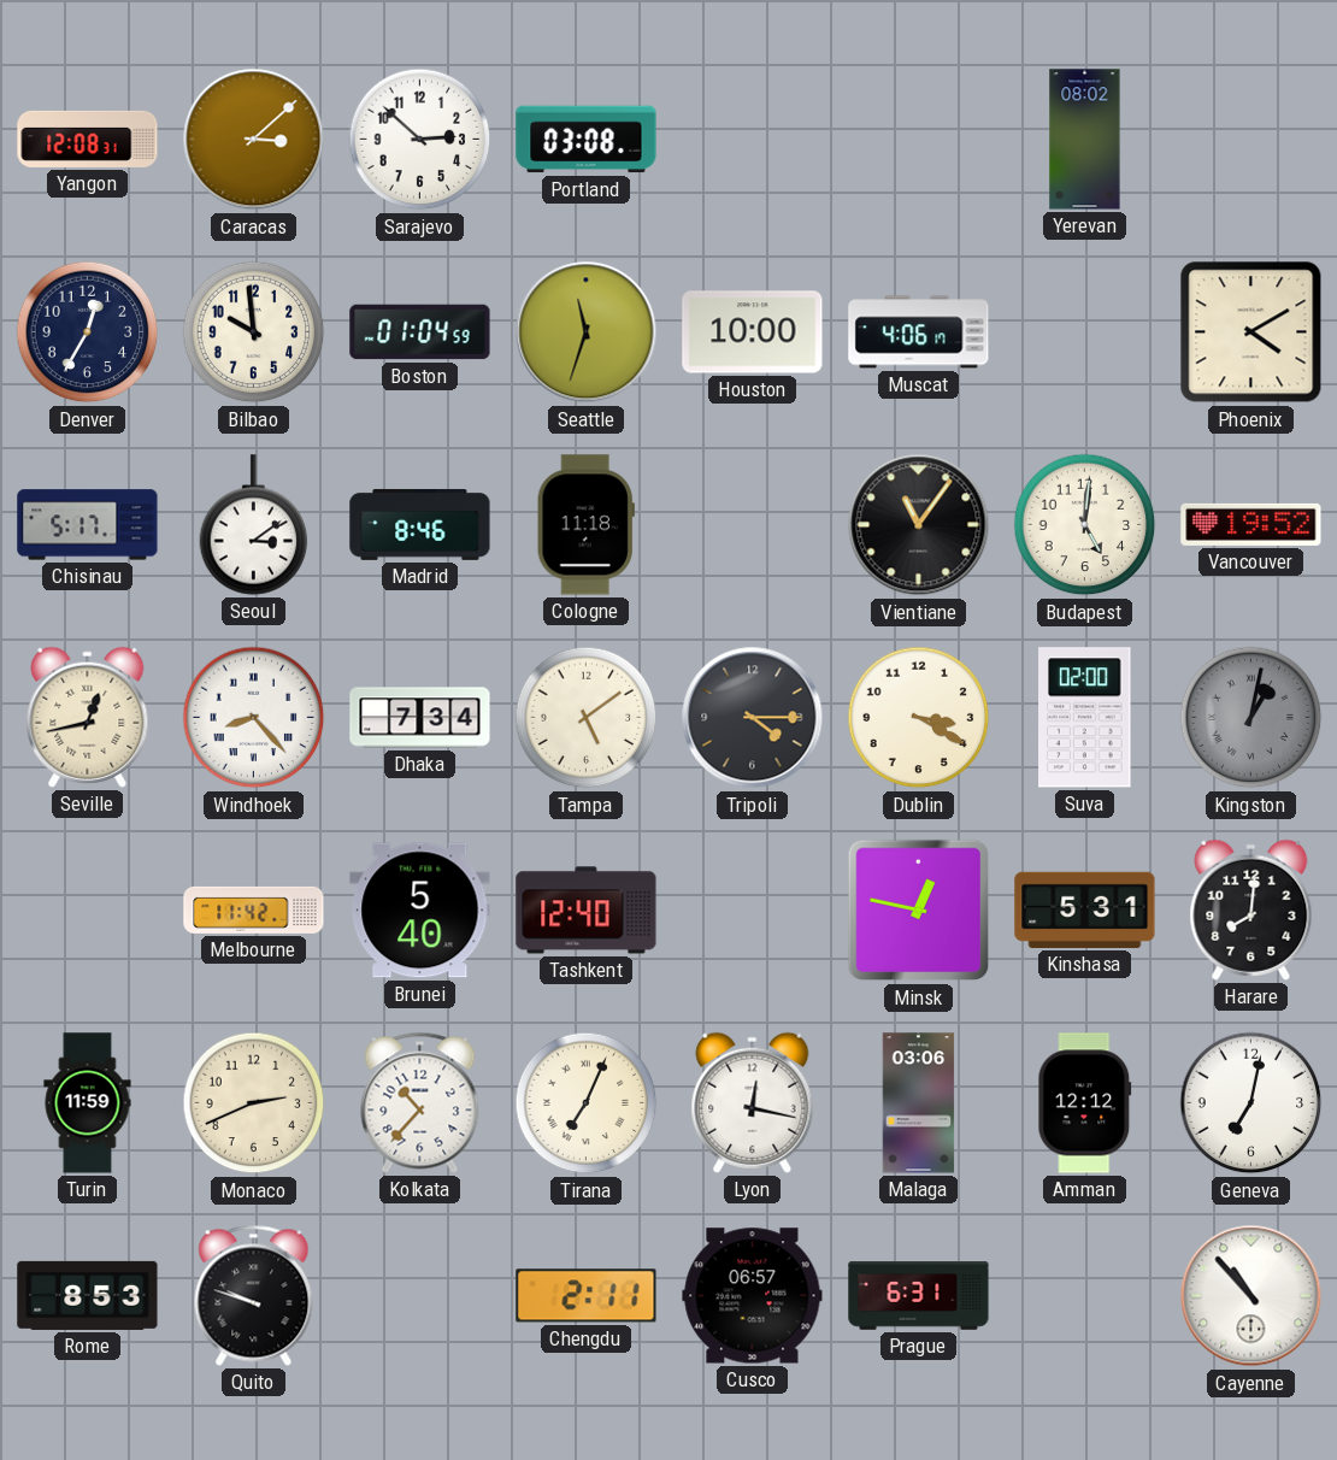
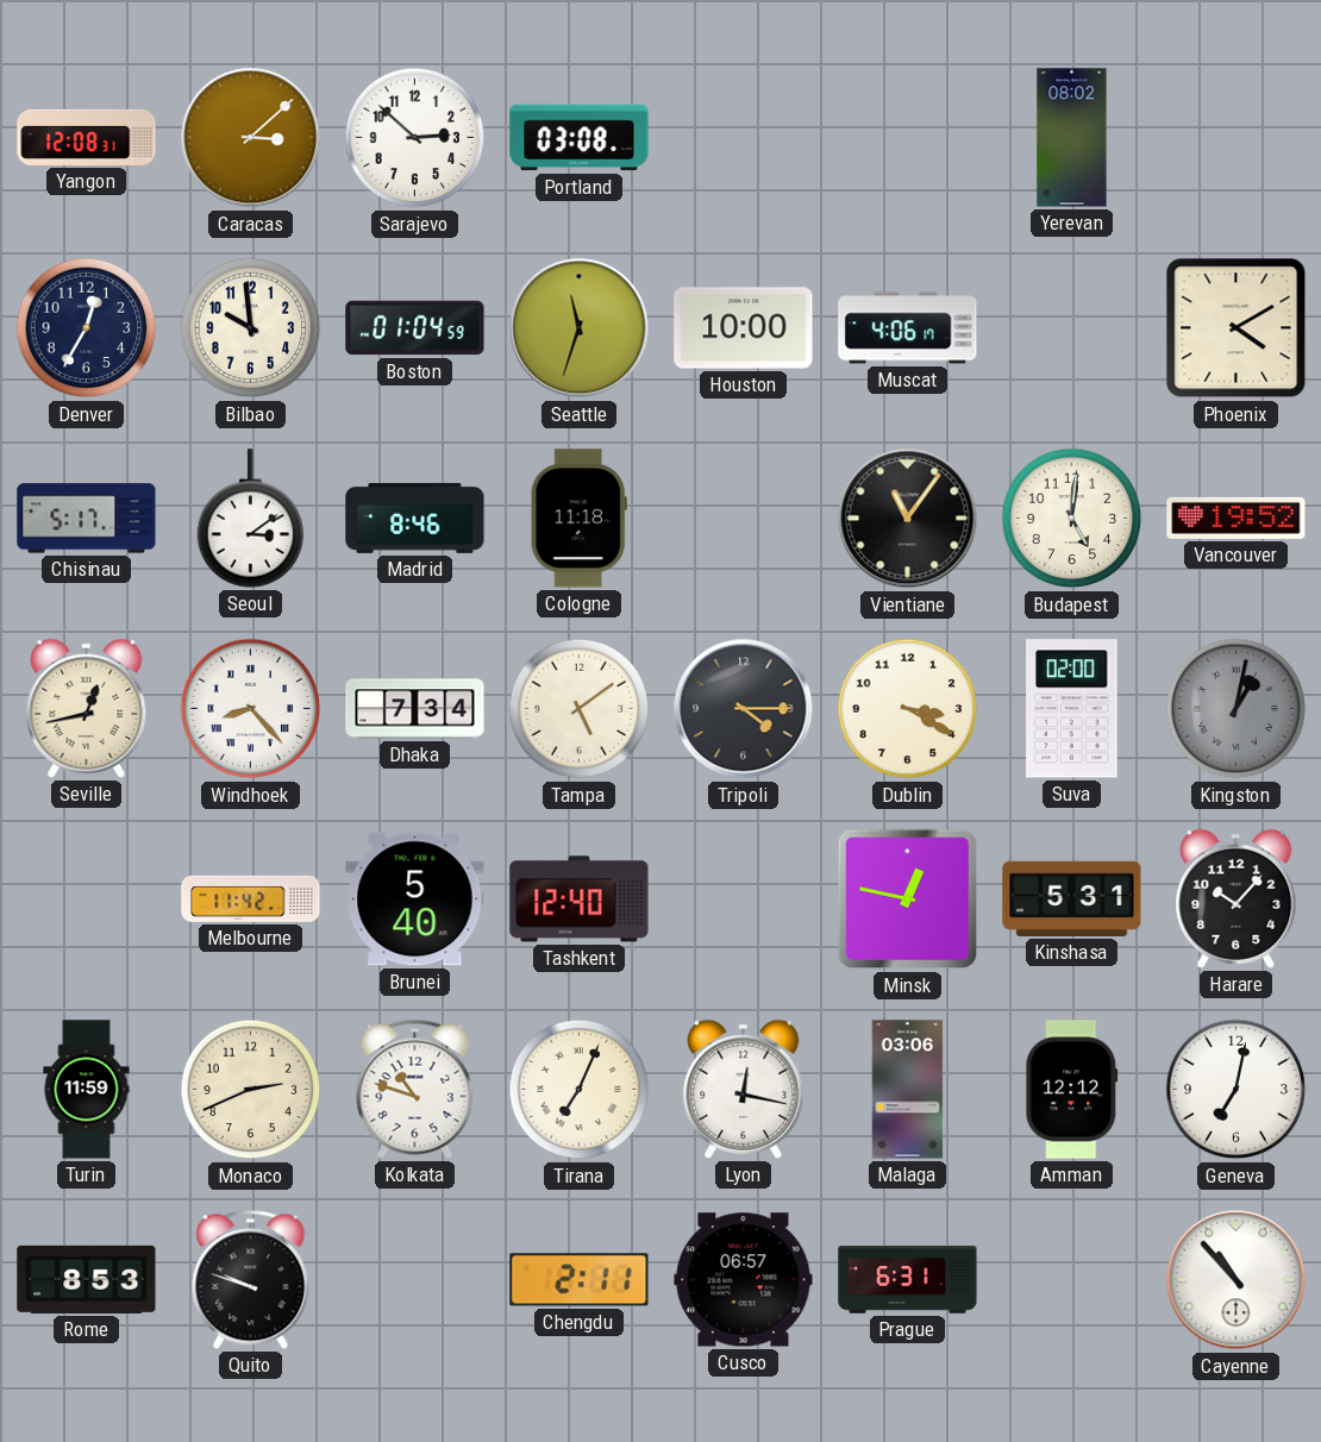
Harare: 8:01 -> 10:07 (1237, 898)
Kolkata: 10:37 -> 10:48 (415, 1089)
